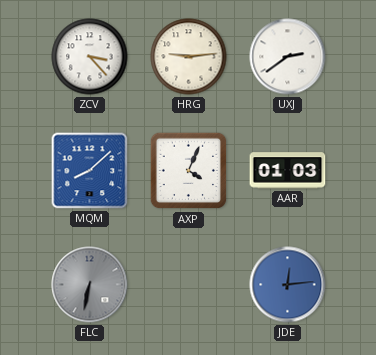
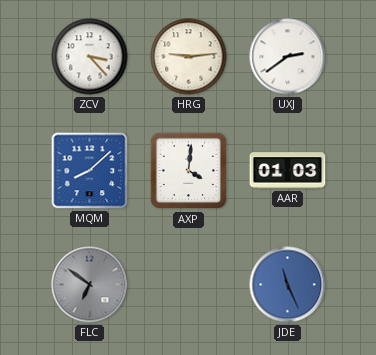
AXP: 4:04 -> 4:01 (189, 171)
FLC: 6:32 -> 6:51 (90, 285)
JDE: 12:14 -> 11:26 (288, 285)
